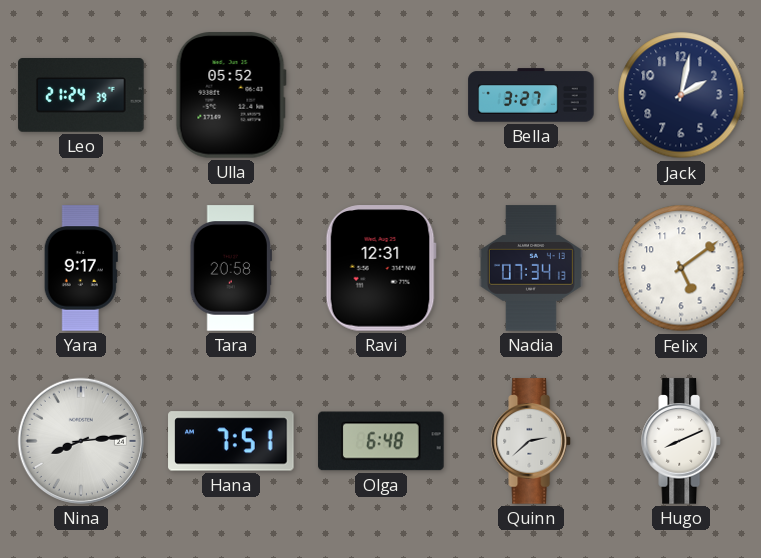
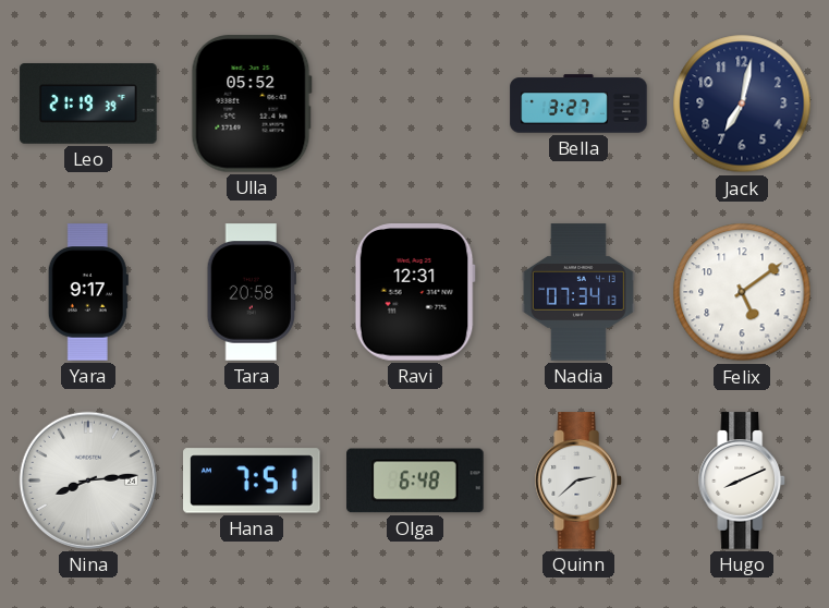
Leo: 21:24 -> 21:19 (88, 105)
Jack: 2:02 -> 7:02 (742, 104)
